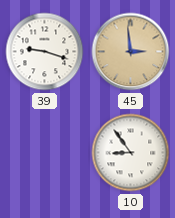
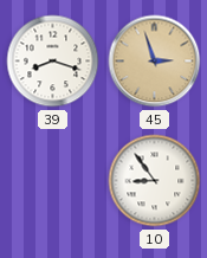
39: 9:18 -> 8:18 (53, 62)
45: 2:59 -> 2:57 (155, 62)
